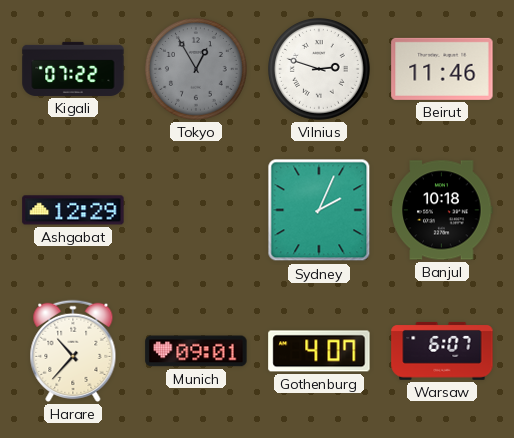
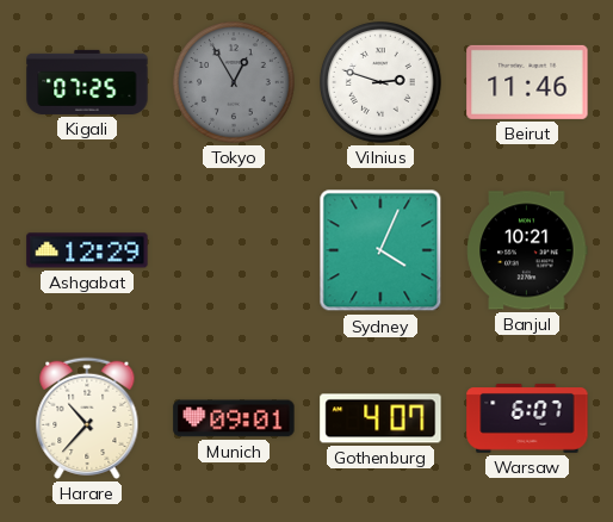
Kigali: 07:22 -> 07:25 (87, 82)
Sydney: 2:04 -> 4:04 (380, 250)
Banjul: 10:18 -> 10:21 (527, 250)
